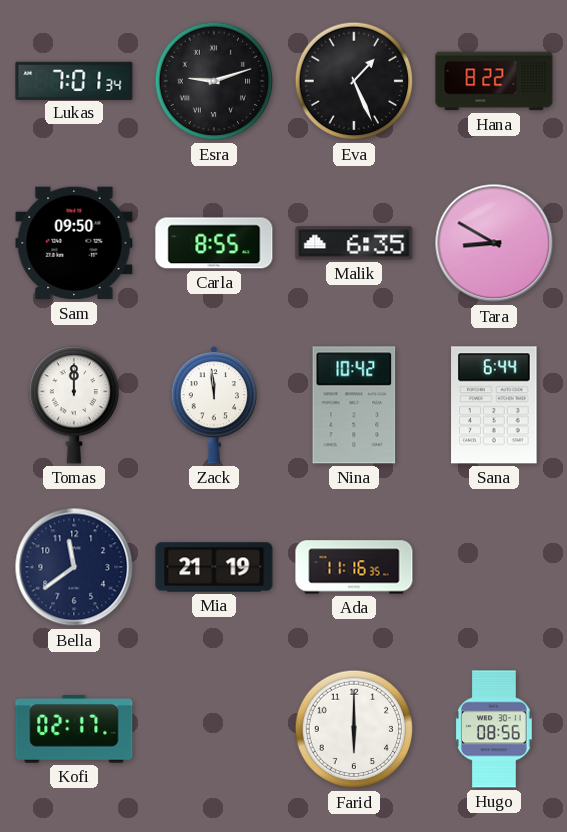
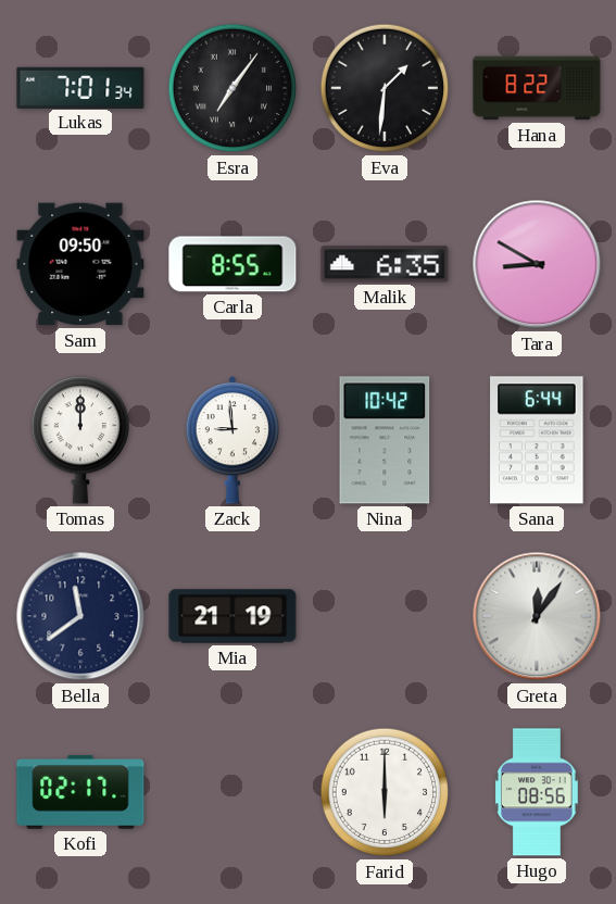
Esra: 9:12 -> 7:06 (232, 88)
Eva: 1:26 -> 1:31 (385, 88)
Zack: 11:59 -> 8:59 (232, 440)
Ada: 11:16 -> none (354, 567)
Greta: none -> 12:06 (537, 616)
